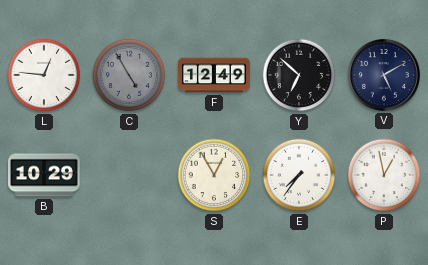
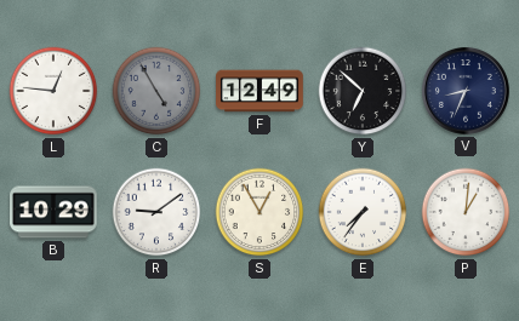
V: 5:10 -> 8:34 (466, 91)
R: none -> 9:09 (156, 212)
P: 12:58 -> 1:01 (466, 212)
